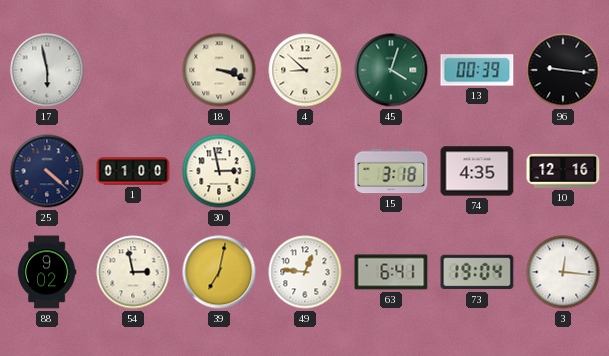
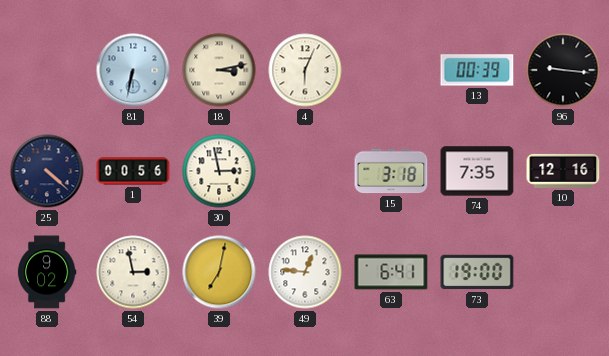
17: 5:58 -> none (47, 70)
81: none -> 6:32 (133, 70)
18: 3:18 -> 3:13 (219, 70)
4: 8:52 -> 6:04 (305, 70)
45: 4:03 -> none (391, 70)
1: 01:00 -> 00:56 (133, 171)
74: 4:35 -> 7:35 (477, 171)
73: 19:04 -> 19:00 (477, 272)
3: 12:16 -> none (563, 272)
